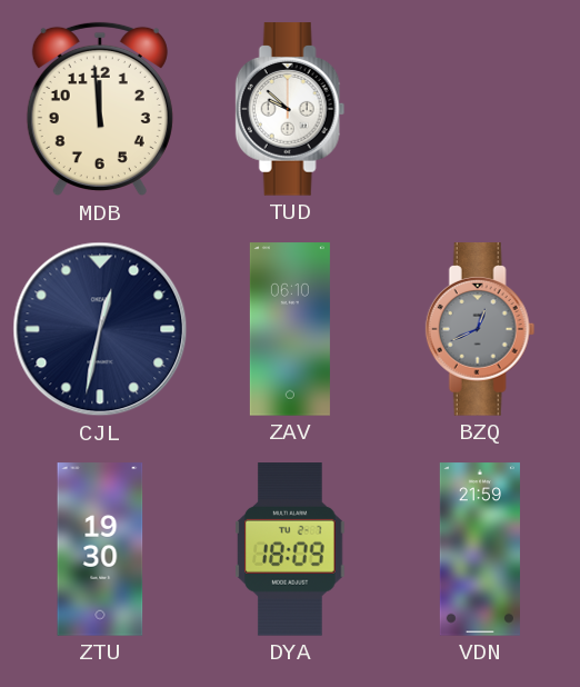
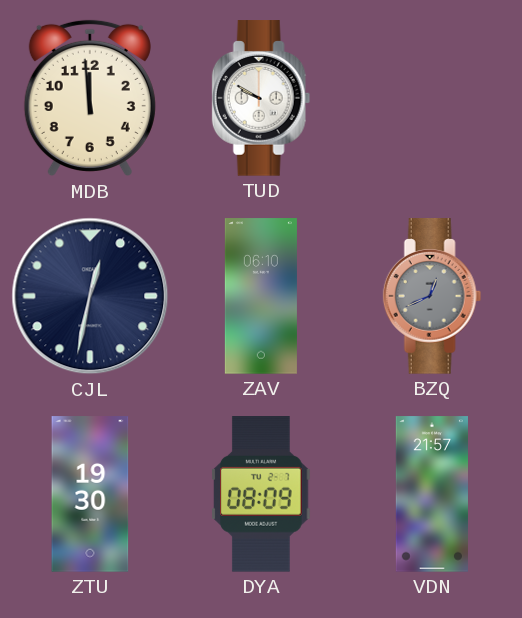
TUD: 9:52 -> 9:50 (261, 98)
DYA: 18:09 -> 08:09 (261, 494)
VDN: 21:59 -> 21:57 (432, 494)
